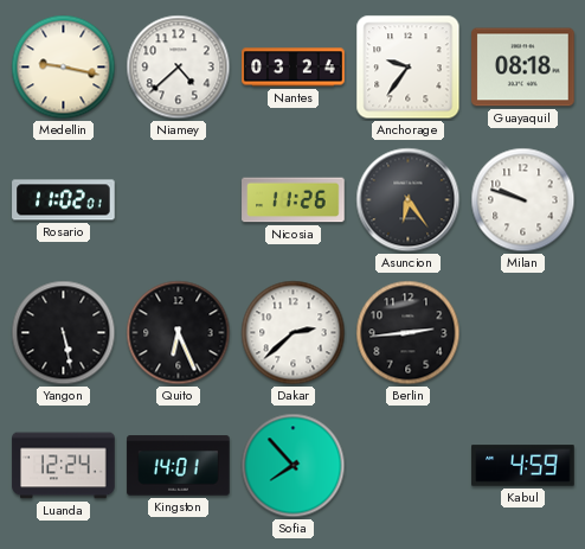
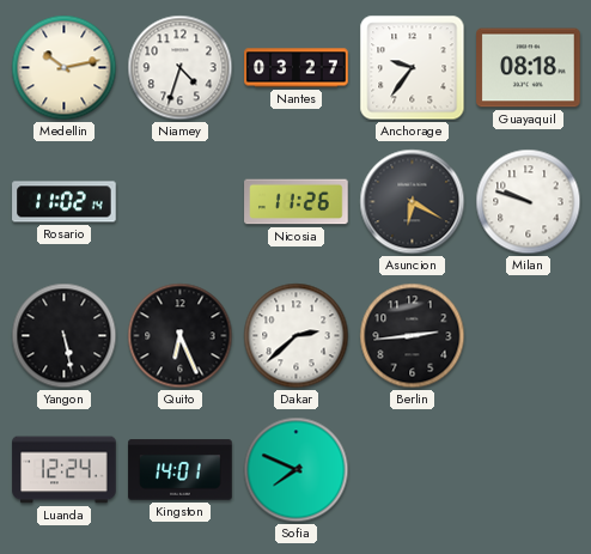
Medellin: 9:17 -> 10:13 (65, 68)
Niamey: 4:38 -> 4:33 (181, 68)
Nantes: 03:24 -> 03:27 (297, 68)
Rosario: 11:02:01 -> 11:02:14 (65, 202)
Asuncion: 6:24 -> 6:20 (413, 202)
Sofia: 7:53 -> 7:49 (297, 470)
Kabul: 4:59 -> none (523, 466)
